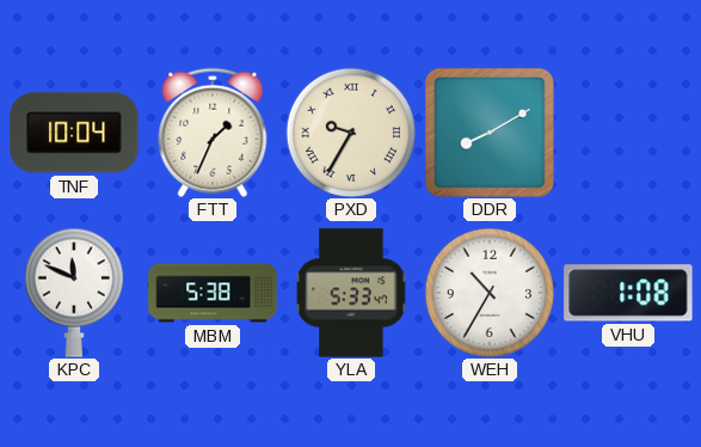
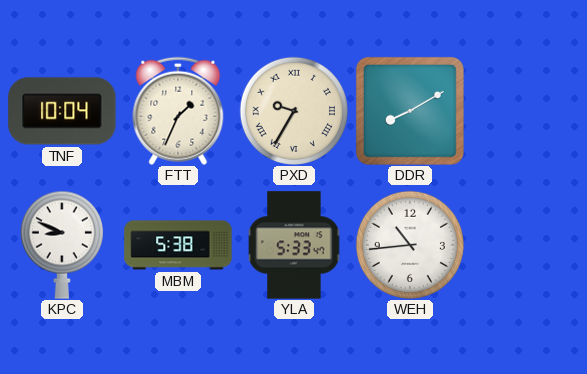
KPC: 11:49 -> 8:49 (62, 245)
WEH: 10:35 -> 10:44 (410, 245)
VHU: 1:08 -> none (628, 293)
